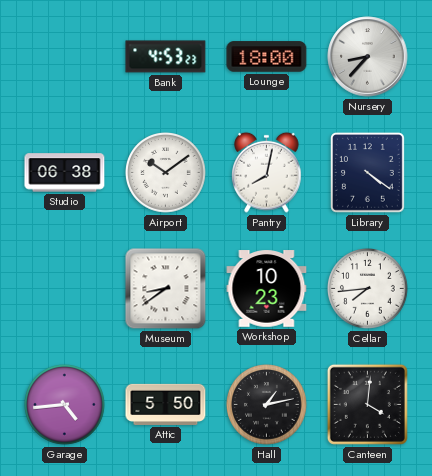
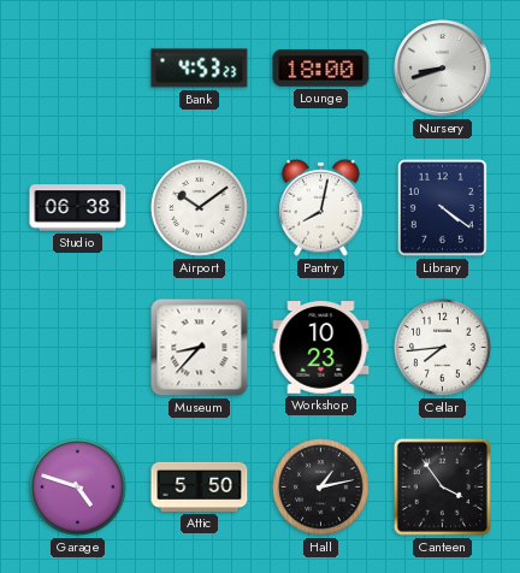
Nursery: 8:37 -> 8:42 (443, 69)
Museum: 8:39 -> 8:37 (200, 348)
Garage: 4:44 -> 4:48 (78, 488)
Canteen: 4:01 -> 3:54 (442, 486)
